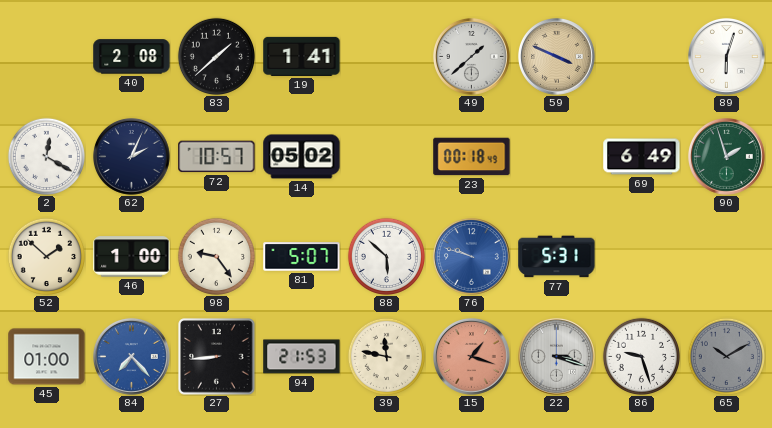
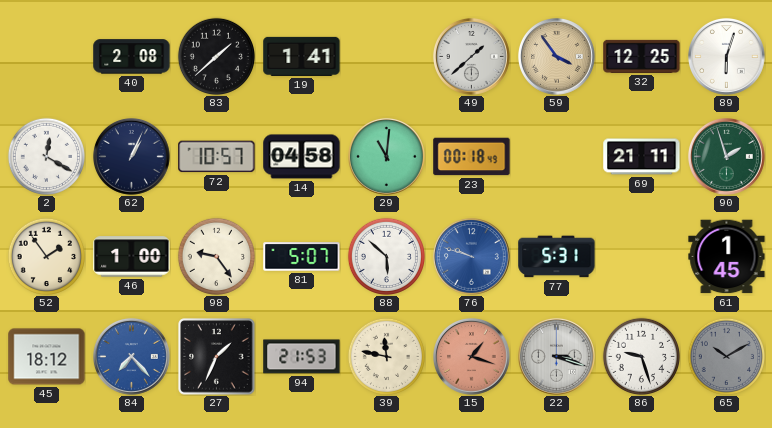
59: 3:49 -> 3:54 (556, 56)
32: none -> 12:25 (642, 56)
62: 2:04 -> 1:04 (131, 156)
14: 05:02 -> 04:58 (302, 157)
29: none -> 11:01 (386, 156)
69: 6:49 -> 21:11 (642, 157)
52: 1:52 -> 1:54 (46, 256)
61: none -> 1:45 (727, 257)
45: 01:00 -> 18:12 (47, 357)
27: 8:44 -> 1:34 (217, 357)
